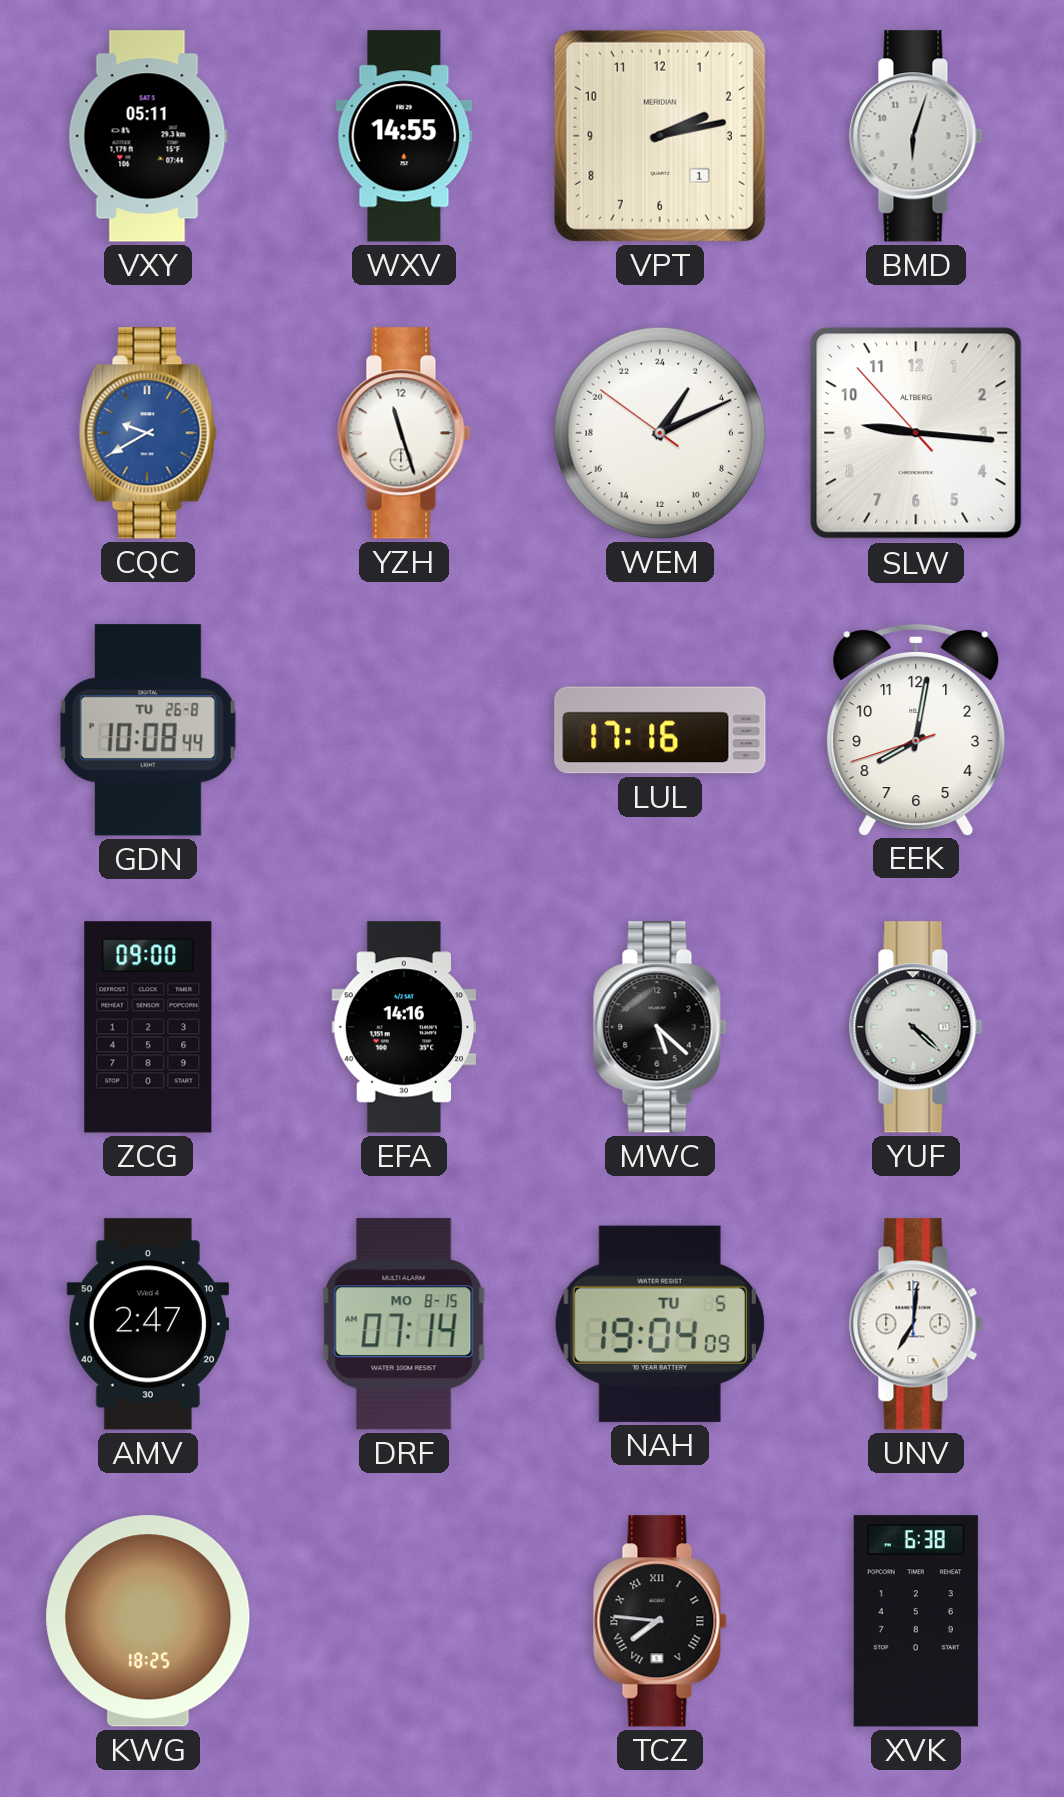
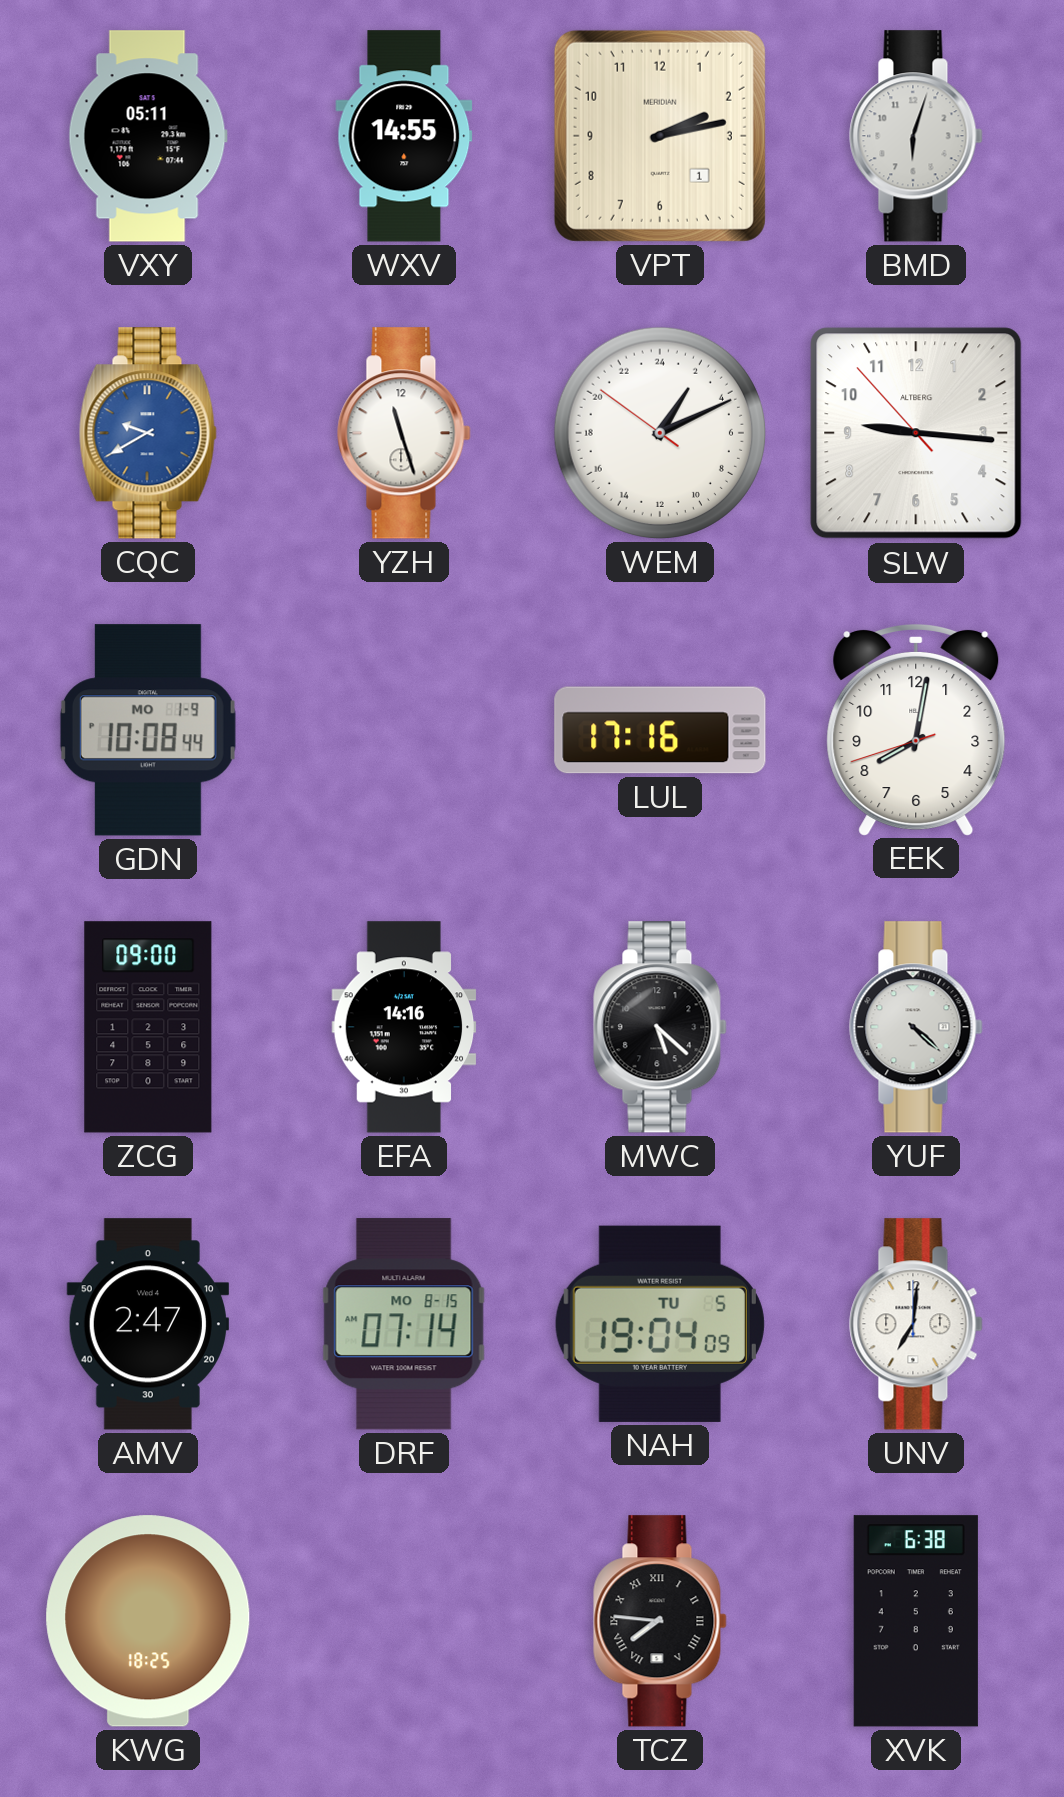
GDN date: TU 26-8 -> MO 1-9 (148, 730)
